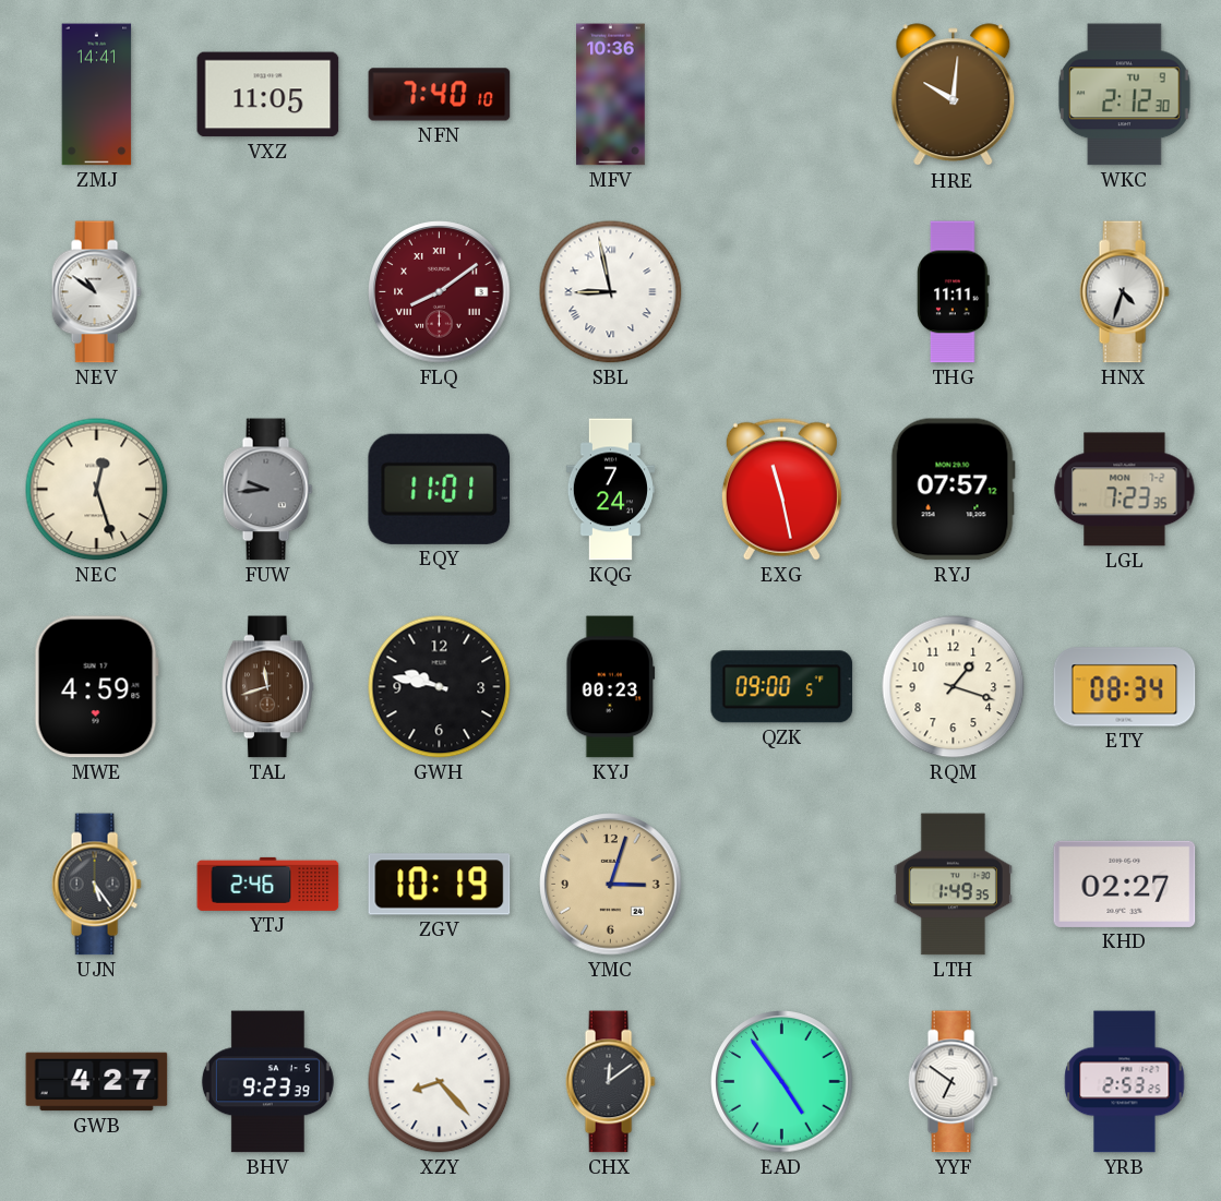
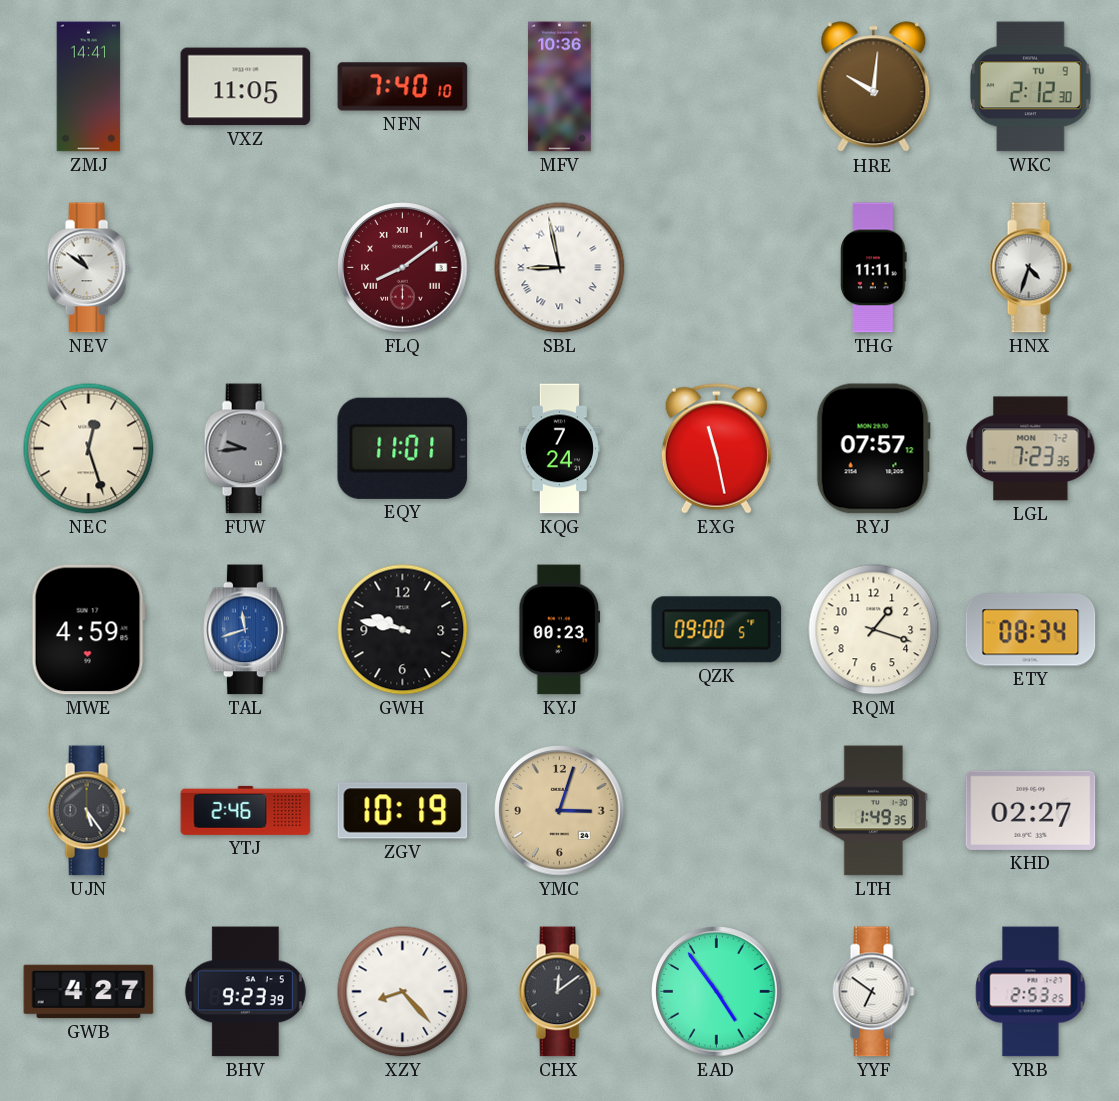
TAL dial: brown -> blue (246, 630)
